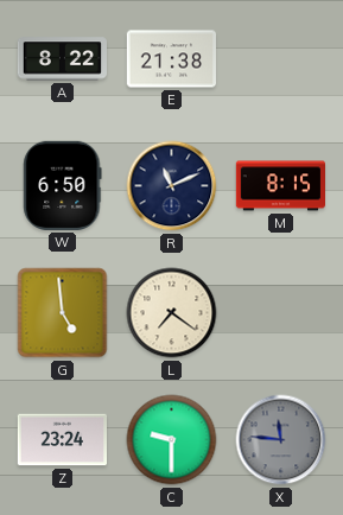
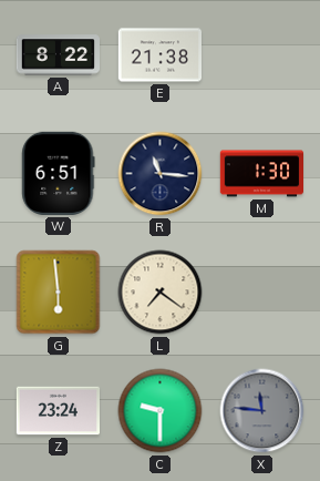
W: 6:50 -> 6:51 (59, 173)
R: 11:11 -> 11:16 (161, 174)
M: 8:15 -> 1:30 (261, 174)
G: 4:59 -> 5:59 (59, 293)
